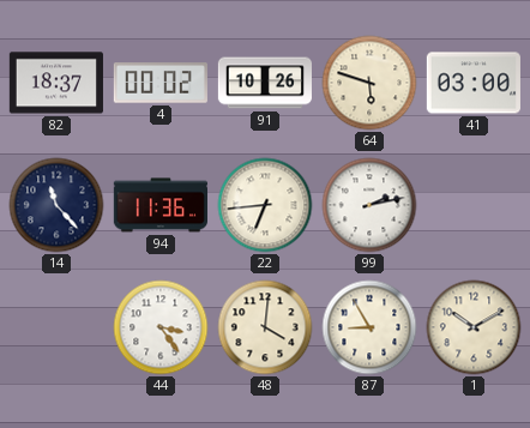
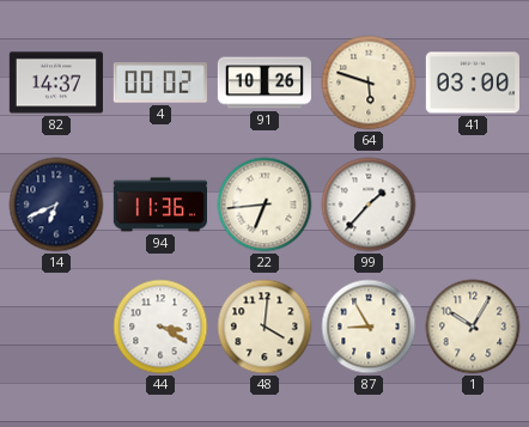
82: 18:37 -> 14:37 (56, 83)
14: 11:23 -> 6:41 (56, 205)
99: 2:13 -> 1:37 (369, 205)
44: 3:24 -> 3:20 (160, 327)
1: 10:10 -> 10:05 (473, 327)
